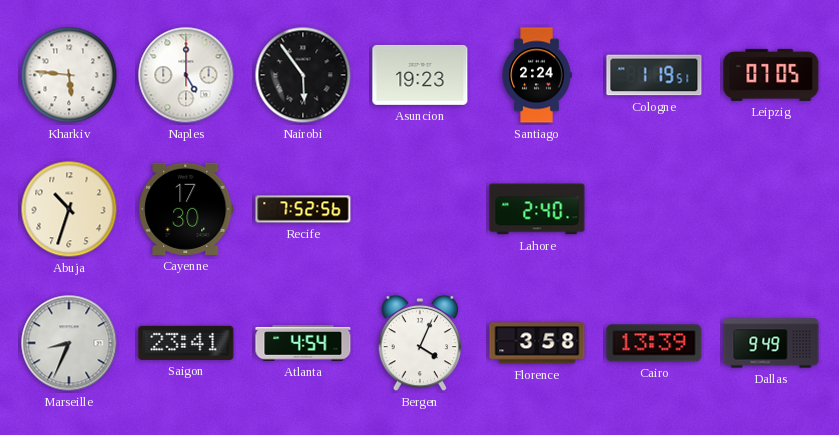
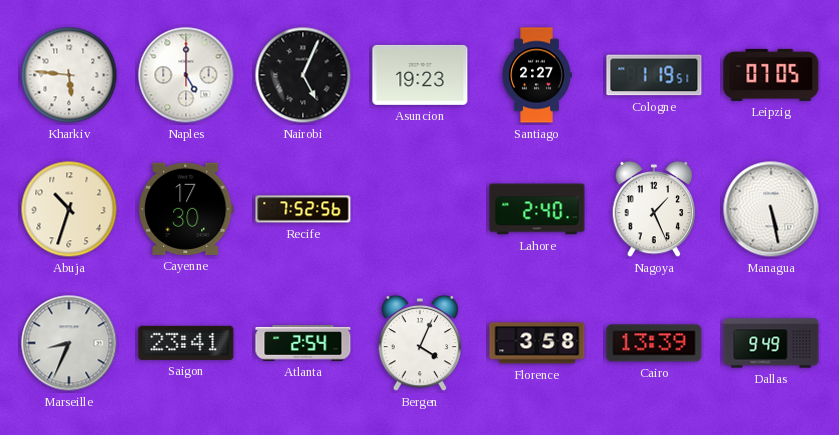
Nairobi: 5:54 -> 5:04 (303, 75)
Santiago: 2:24 -> 2:27 (537, 75)
Nagoya: none -> 1:26 (654, 209)
Managua: none -> 5:28 (771, 209)
Atlanta: 4:54 -> 2:54 (303, 343)
